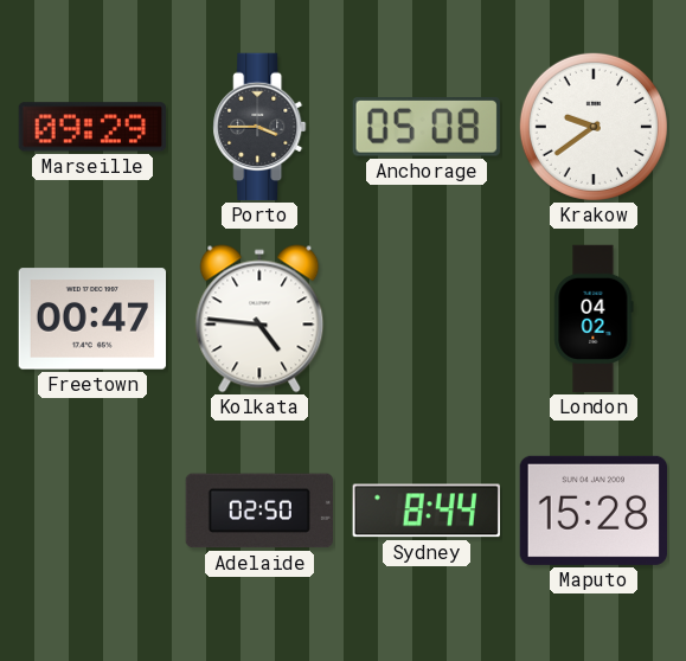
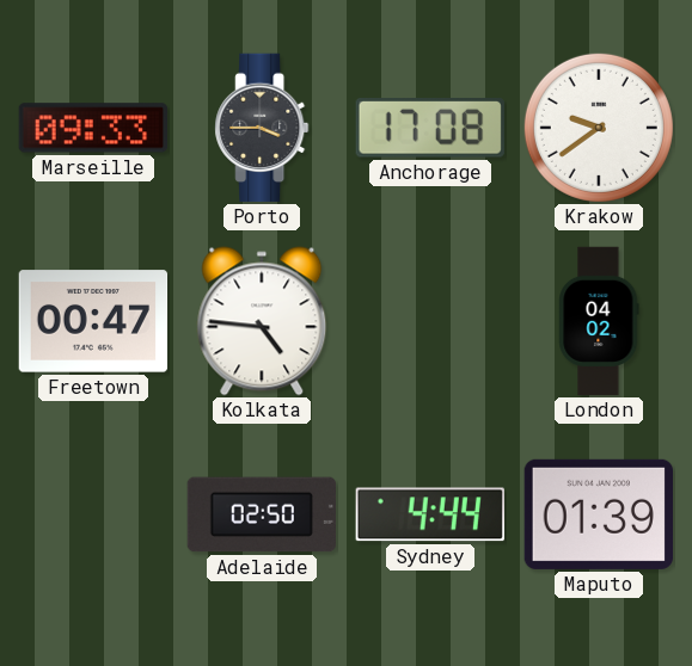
Marseille: 09:29 -> 09:33 (92, 128)
Anchorage: 05:08 -> 17:08 (430, 129)
Sydney: 8:44 -> 4:44 (430, 514)
Maputo: 15:28 -> 01:39 (598, 514)
